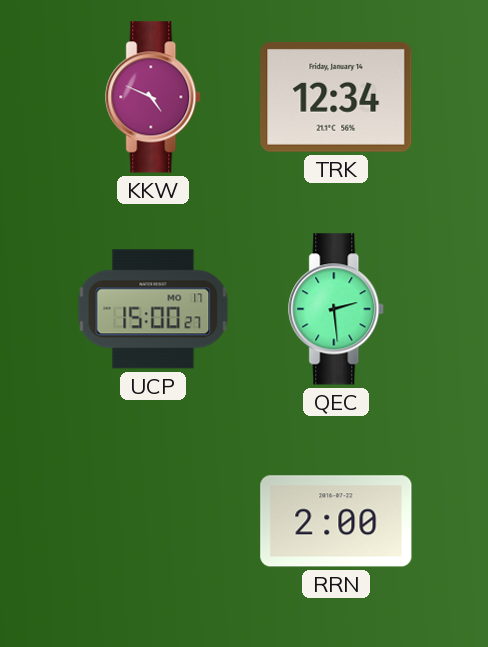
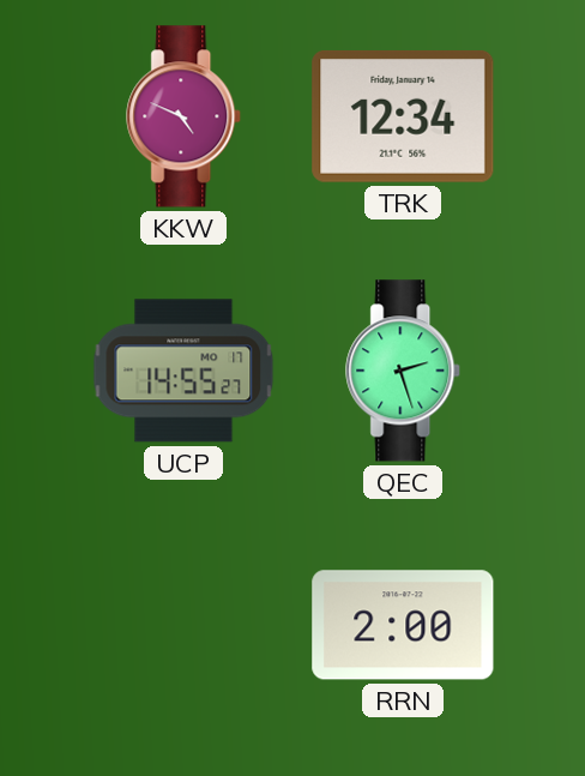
UCP: 15:00 -> 14:55 (183, 371)
QEC: 2:29 -> 2:27 (404, 371)
